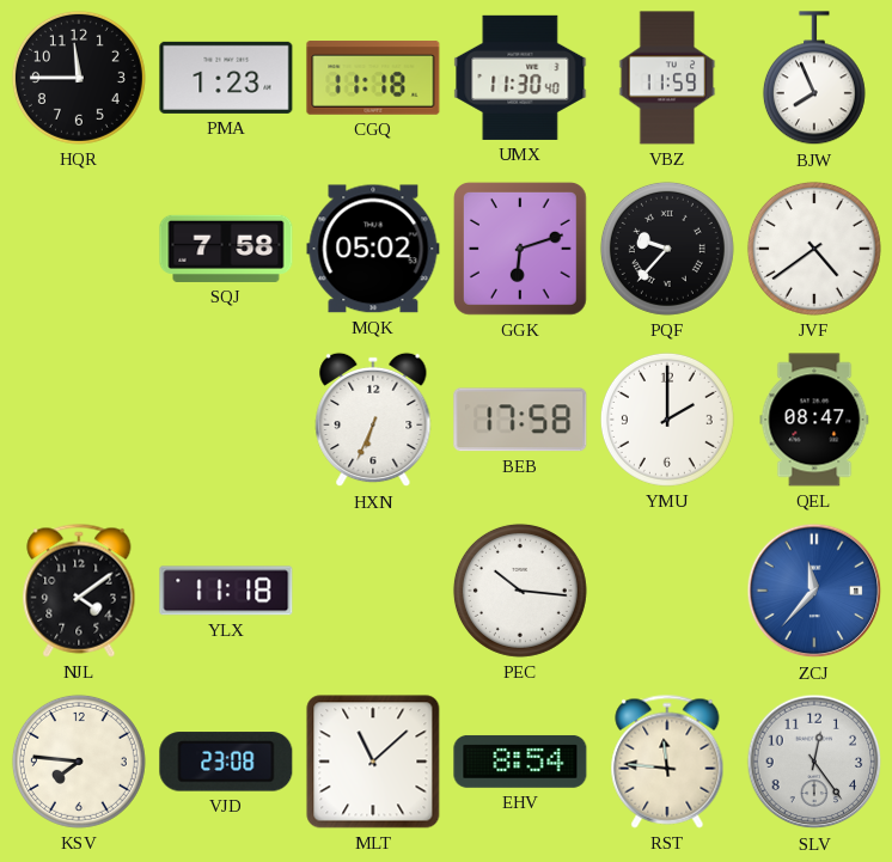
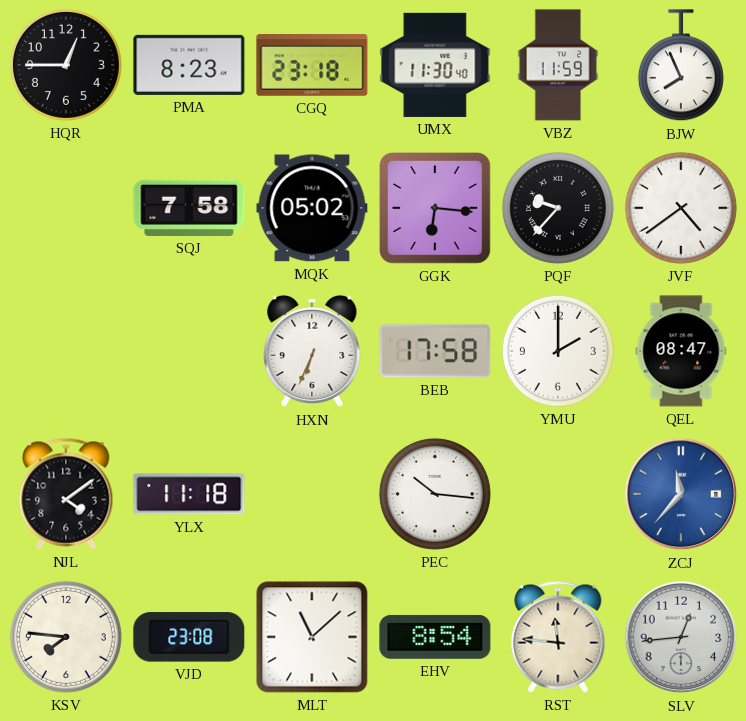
HQR: 11:45 -> 12:45 (66, 65)
PMA: 1:23 -> 8:23 (189, 65)
CGQ: 11:18 -> 23:18 (312, 65)
GGK: 6:12 -> 6:16 (435, 208)
SLV: 12:24 -> 12:44 (681, 637)
